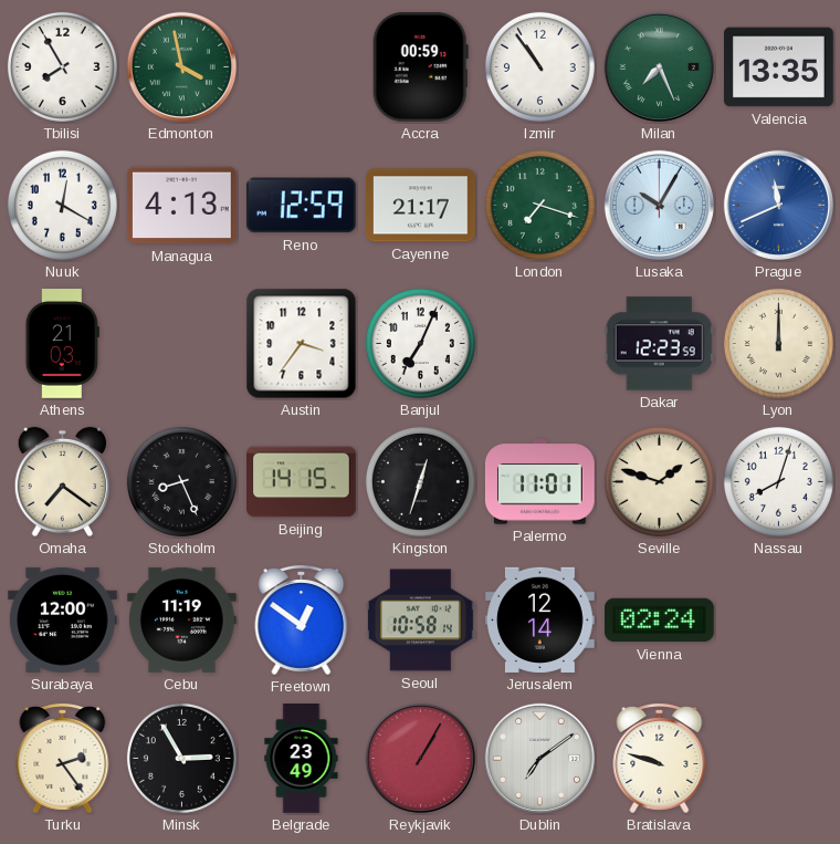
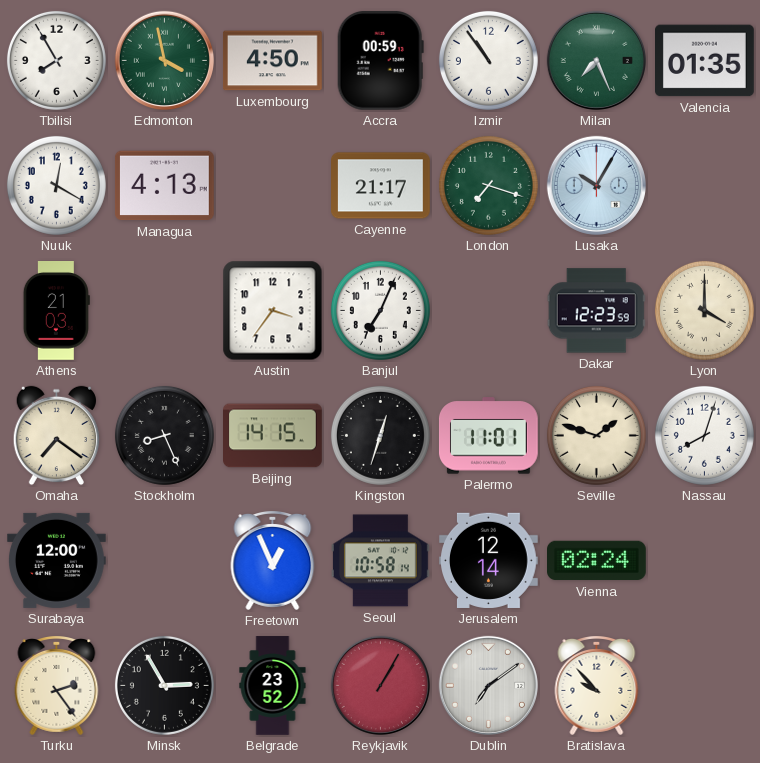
Luxembourg: none -> 4:50 (273, 61)
Valencia: 13:35 -> 01:35 (705, 61)
Reno: 12:59 -> none (301, 206)
Prague: 11:41 -> none (778, 205)
Lyon: 12:00 -> 4:00 (704, 310)
Cebu: 11:19 -> none (182, 619)
Freetown: 12:51 -> 12:56 (273, 561)
Belgrade: 23:49 -> 23:52 (273, 686)
Bratislava: 9:48 -> 9:53 (597, 686)
